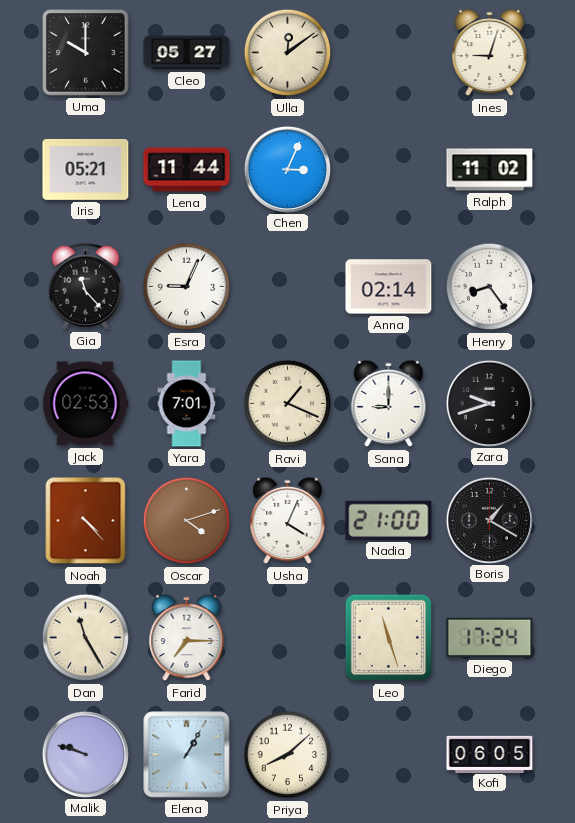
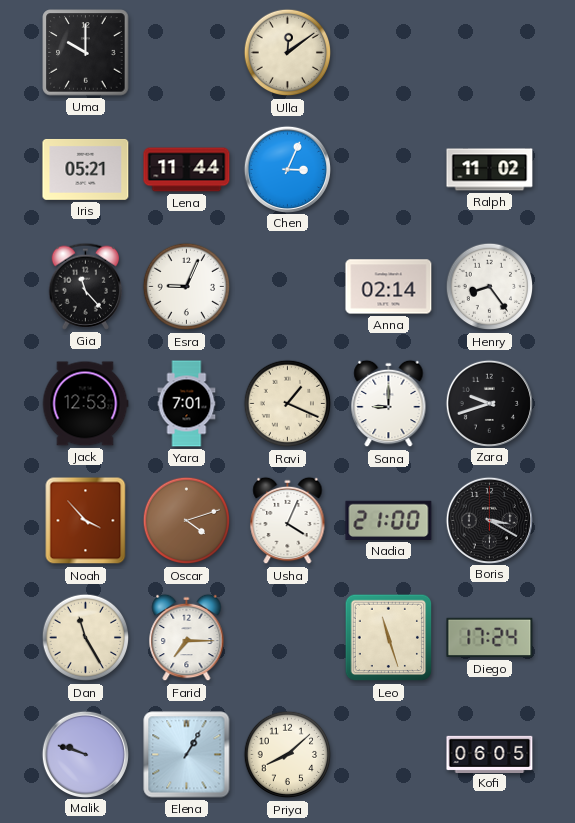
Cleo: 05:27 -> none (187, 53)
Ines: 9:03 -> none (490, 53)
Jack: 02:53 -> 12:53 (85, 404)
Noah: 4:23 -> 3:53 (86, 521)
Boris: 1:20 -> 3:20 (489, 520)
